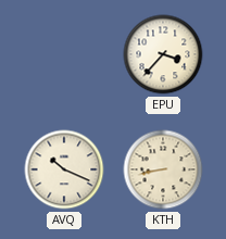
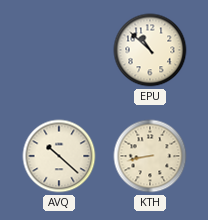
EPU: 3:37 -> 10:52 (150, 50)
AVQ: 10:19 -> 10:22 (59, 156)
